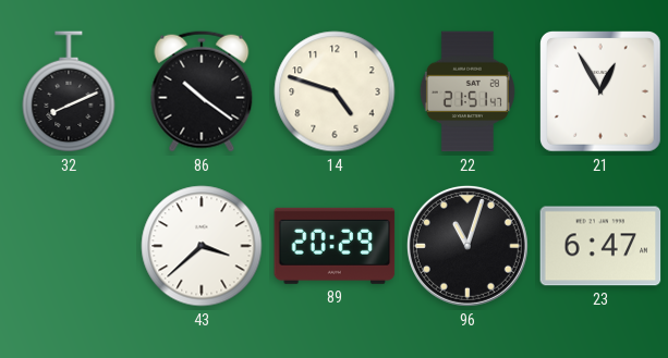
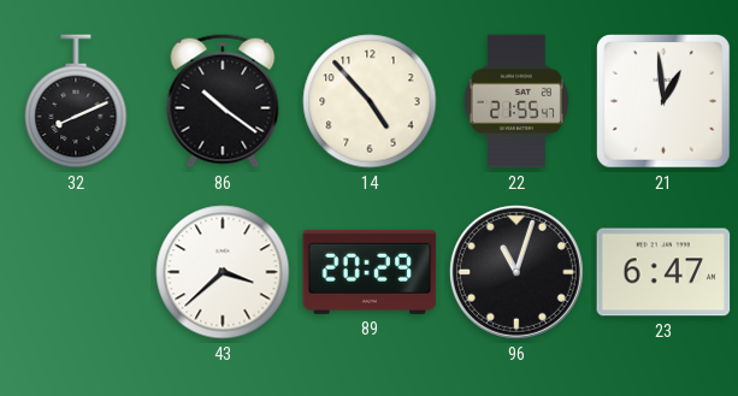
14: 4:48 -> 4:53 (370, 101)
22: 21:51 -> 21:55 (516, 101)
21: 12:55 -> 12:59 (665, 102)
